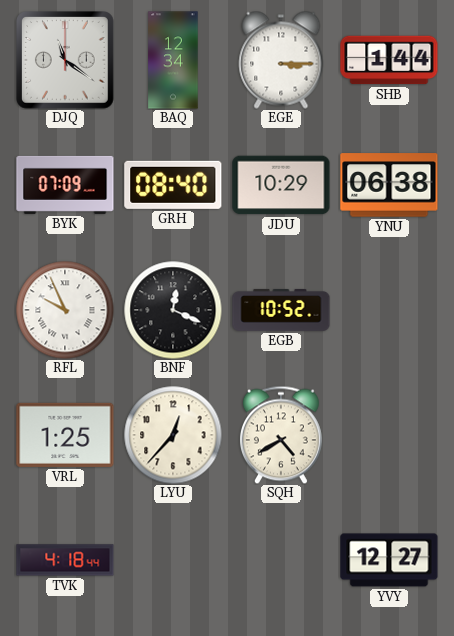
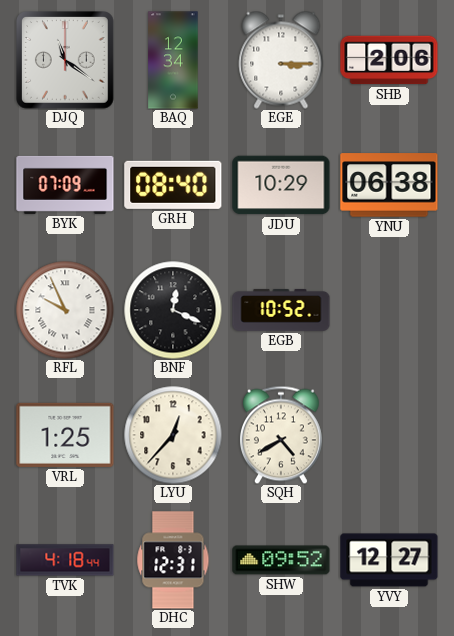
SHB: 1:44 -> 2:06 (389, 60)
DHC: none -> 12:31 (173, 560)
SHW: none -> 09:52 (281, 560)
